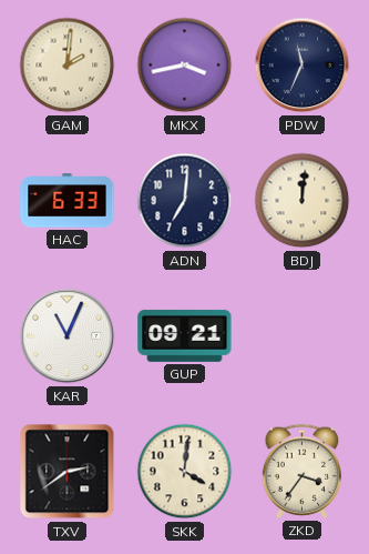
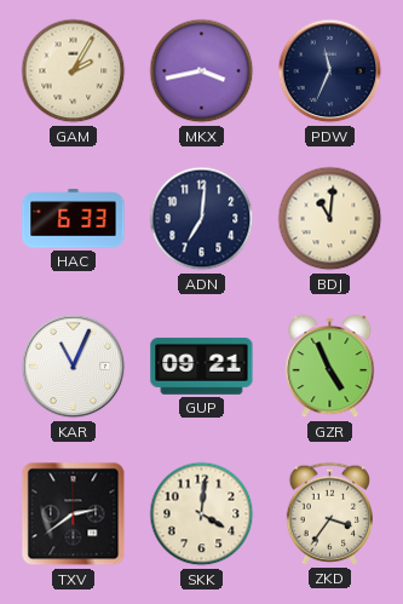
GAM: 2:01 -> 2:05 (74, 71)
BDJ: 12:01 -> 11:01 (330, 219)
GZR: none -> 4:56 (330, 367)
